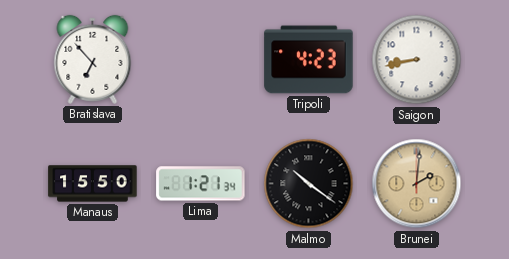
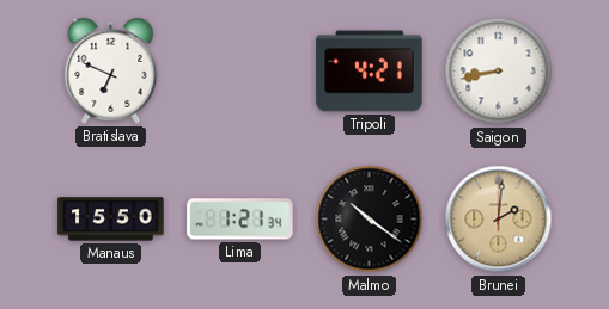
Bratislava: 6:53 -> 6:49 (111, 70)
Tripoli: 4:23 -> 4:21 (370, 72)
